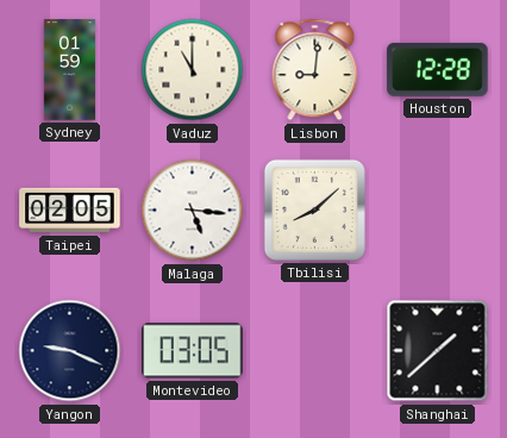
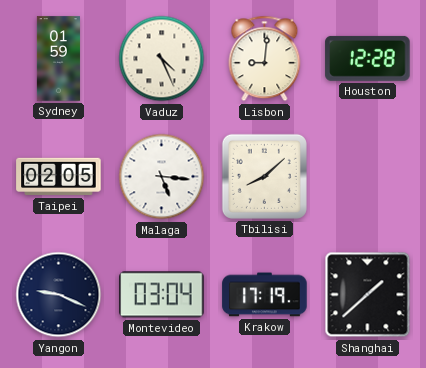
Vaduz: 11:00 -> 4:26 (162, 59)
Montevideo: 03:05 -> 03:04 (162, 295)
Krakow: none -> 17:19 (265, 295)
